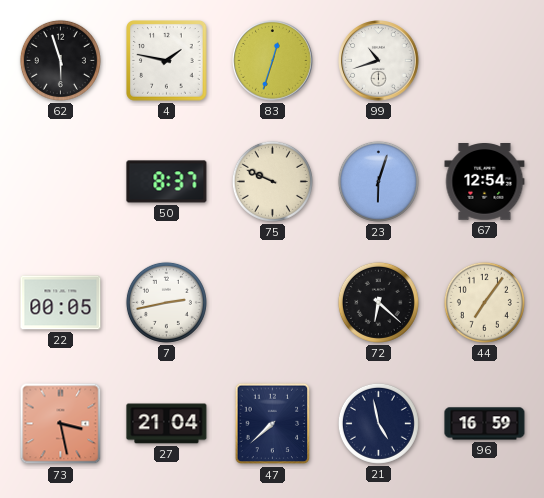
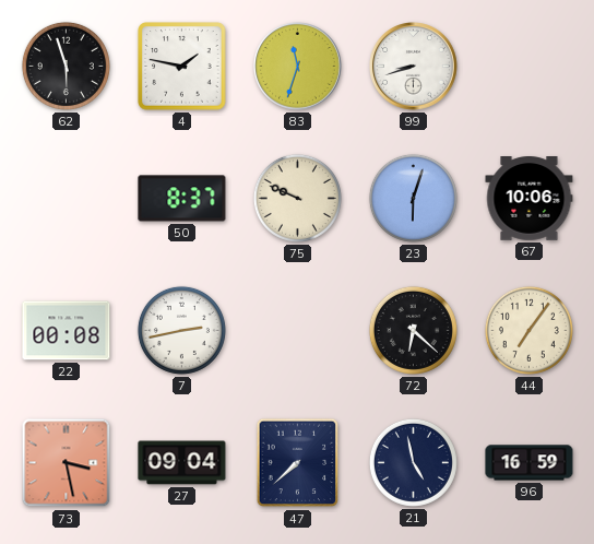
83: 12:33 -> 11:33 (298, 67)
99: 10:42 -> 8:42 (414, 67)
67: 12:54 -> 10:06 (530, 199)
22: 00:05 -> 00:08 (67, 331)
27: 21:04 -> 09:04 (182, 463)
